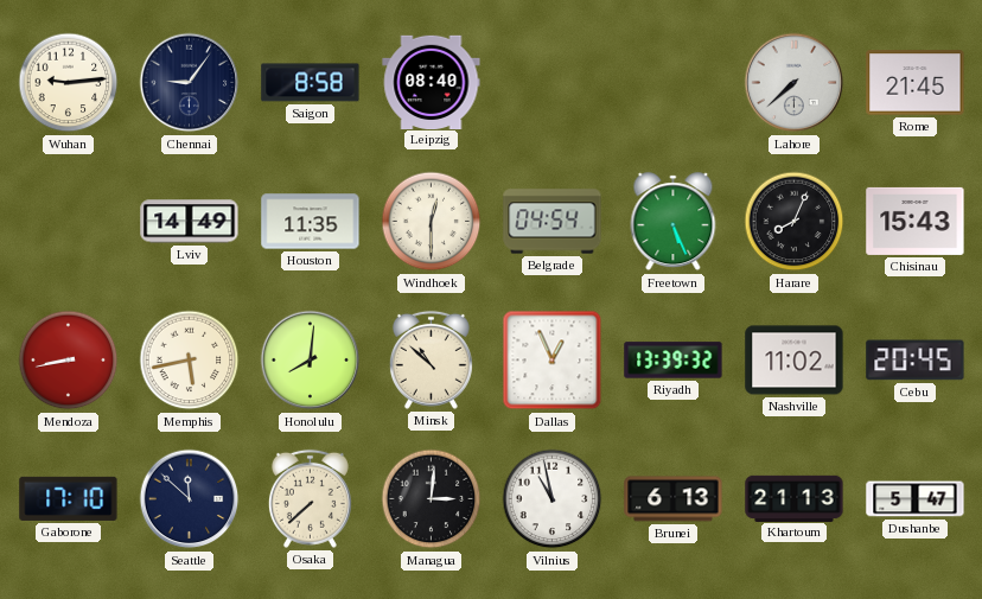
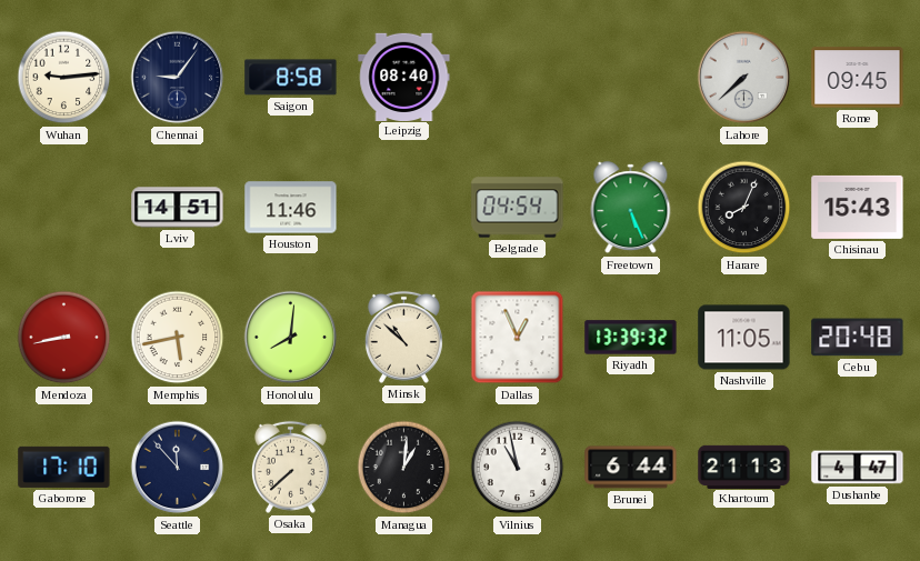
Rome: 21:45 -> 09:45 (858, 78)
Lviv: 14:49 -> 14:51 (178, 208)
Houston: 11:35 -> 11:46 (291, 208)
Windhoek: 12:30 -> none (432, 222)
Nashville: 11:02 -> 11:05 (744, 338)
Cebu: 20:45 -> 20:48 (858, 338)
Seattle: 11:52 -> 11:53 (178, 468)
Managua: 3:01 -> 1:01 (404, 468)
Brunei: 6:13 -> 6:44 (631, 468)
Dushanbe: 5:47 -> 4:47 (858, 468)
